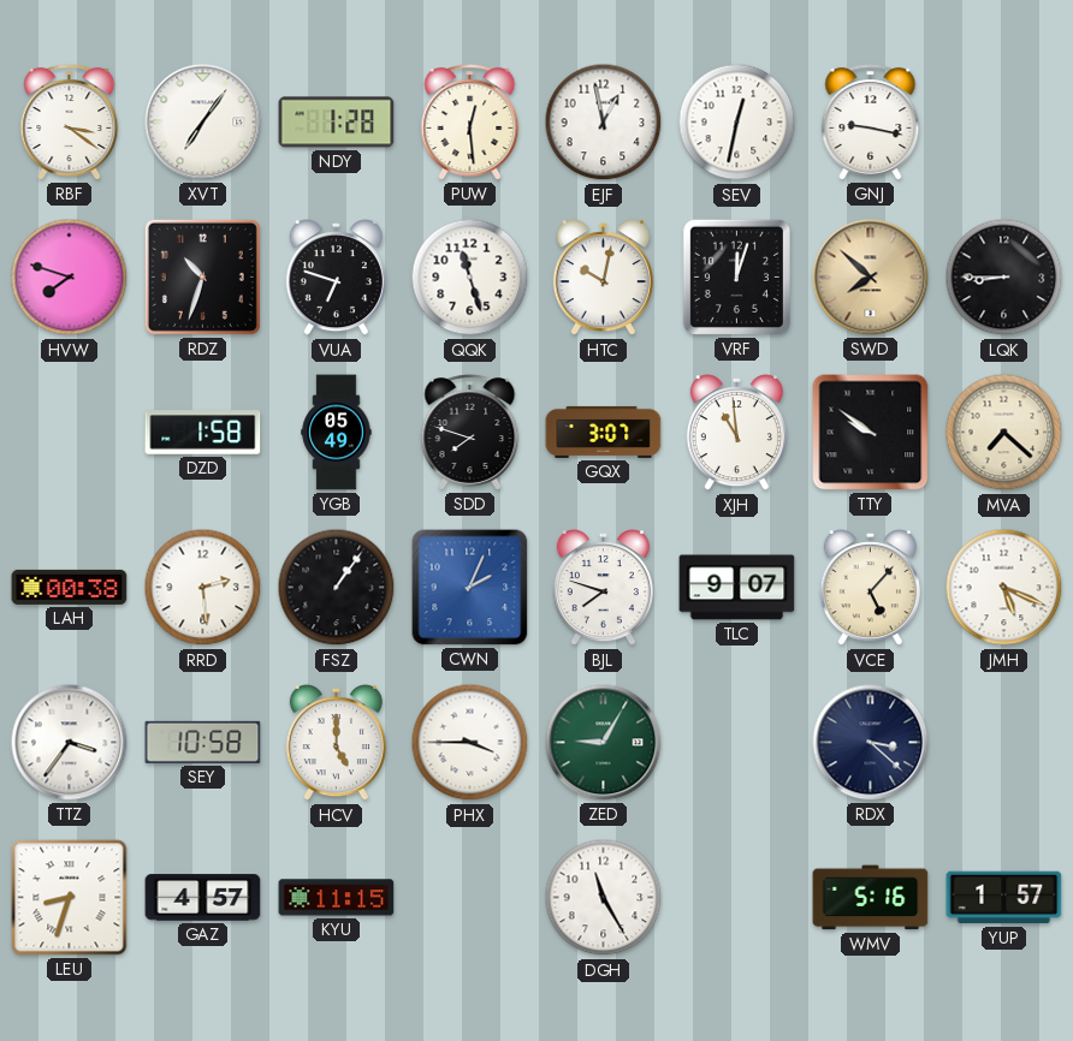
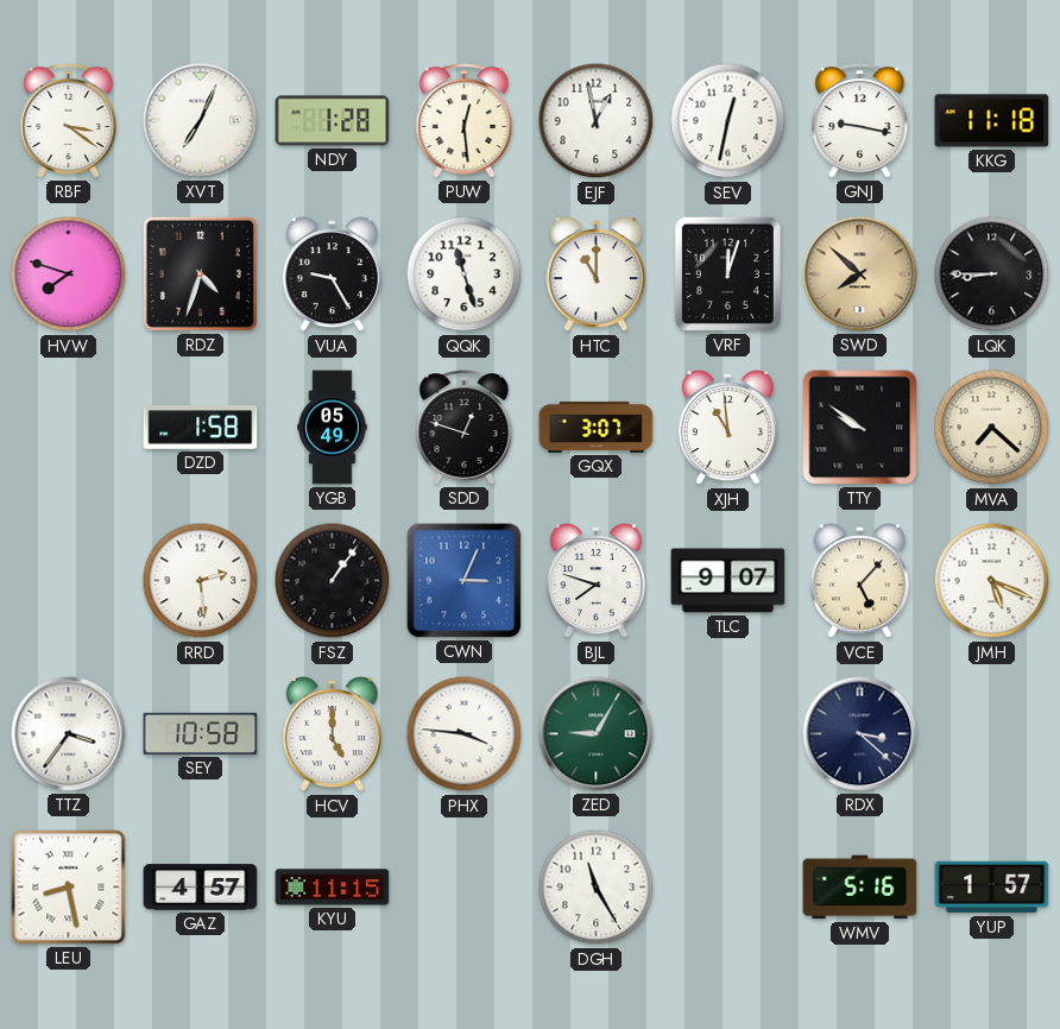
XVT: 7:06 -> 7:04 (201, 121)
KKG: none -> 11:18 (992, 121)
RDZ: 10:33 -> 4:33 (200, 273)
VUA: 6:48 -> 9:25 (332, 276)
HTC: 10:02 -> 11:00 (595, 276)
SDD: 7:48 -> 12:48 (465, 428)
LAH: 00:38 -> none (70, 587)
CWN: 2:04 -> 3:04 (465, 581)
PHX: 3:45 -> 3:46 (465, 734)
LEU: 8:33 -> 8:28 (69, 888)
